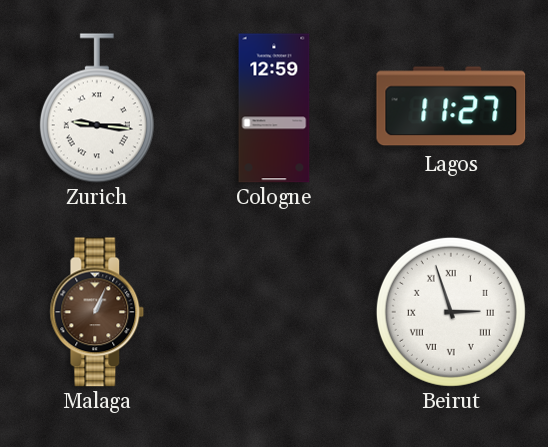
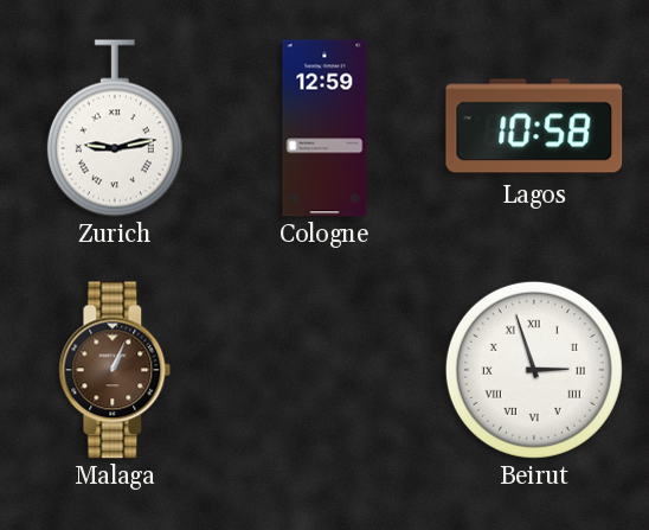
Zurich: 9:16 -> 9:13 (115, 128)
Lagos: 11:27 -> 10:58 (534, 128)
